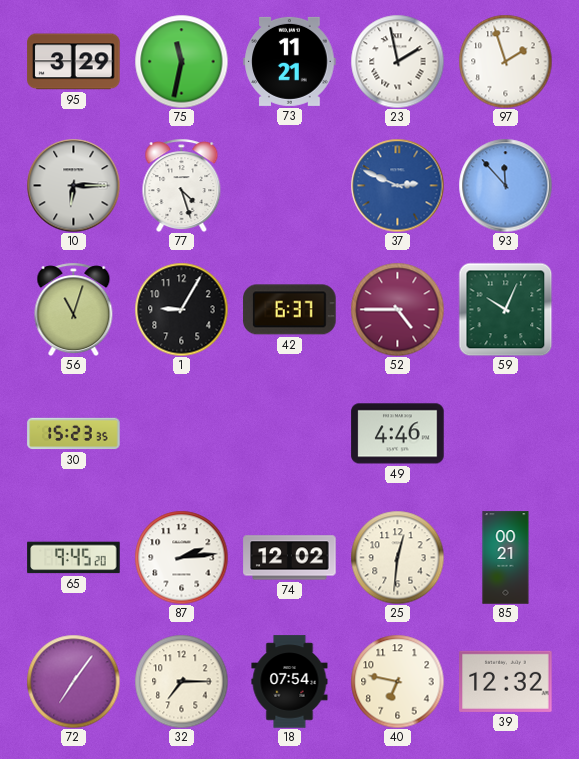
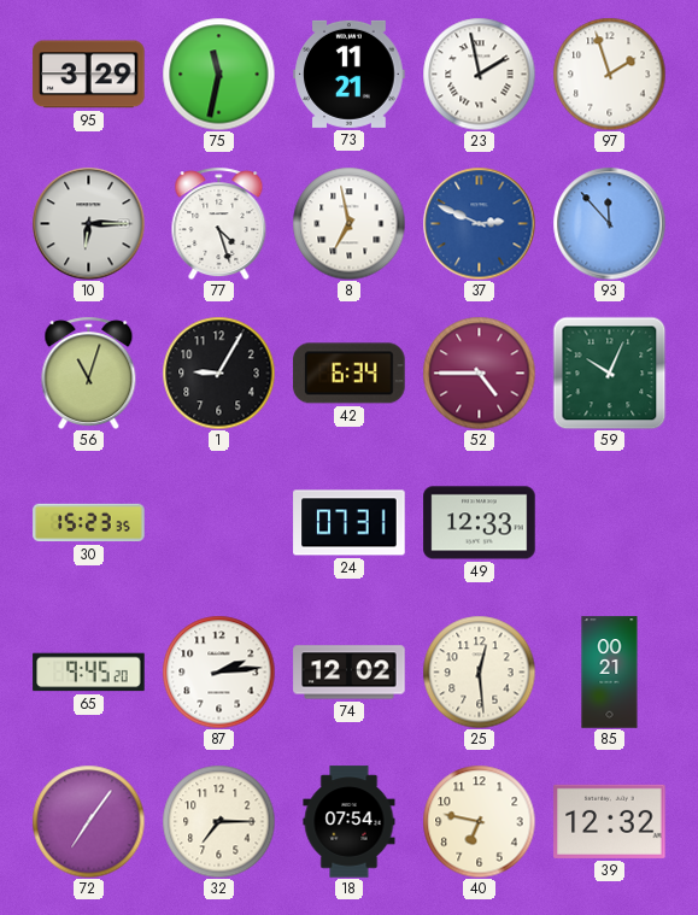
8: none -> 6:58 (348, 223)
42: 6:37 -> 6:34 (350, 374)
24: none -> 07:31 (350, 523)
49: 4:46 -> 12:33 (480, 523)
25: 12:31 -> 12:29 (479, 671)
